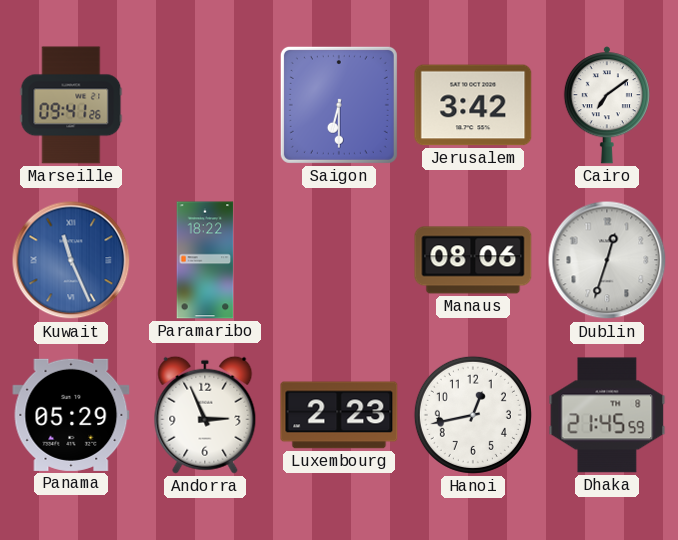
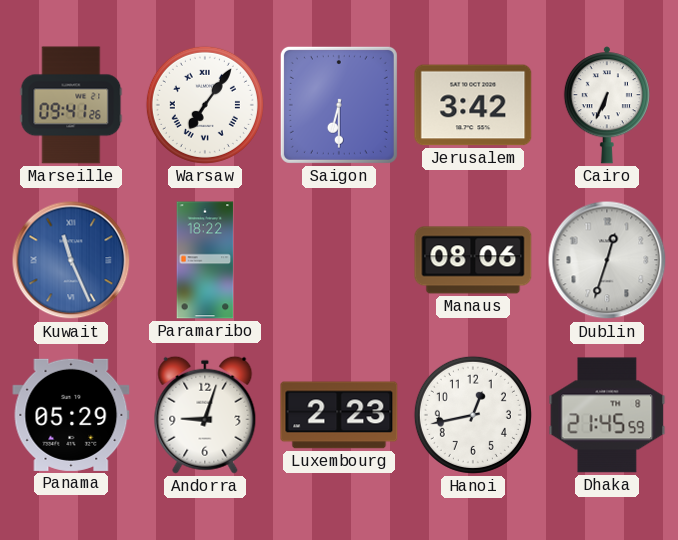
Warsaw: none -> 7:06 (205, 105)
Cairo: 7:09 -> 6:34 (607, 105)
Andorra: 2:56 -> 9:03 (205, 415)
